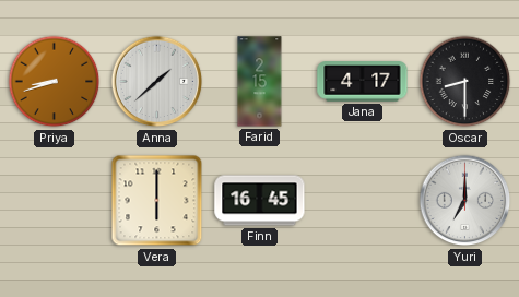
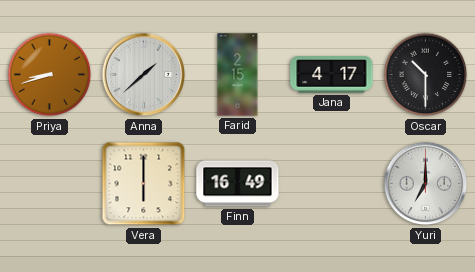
Oscar: 8:30 -> 10:30 (426, 75)
Finn: 16:45 -> 16:49 (238, 184)
